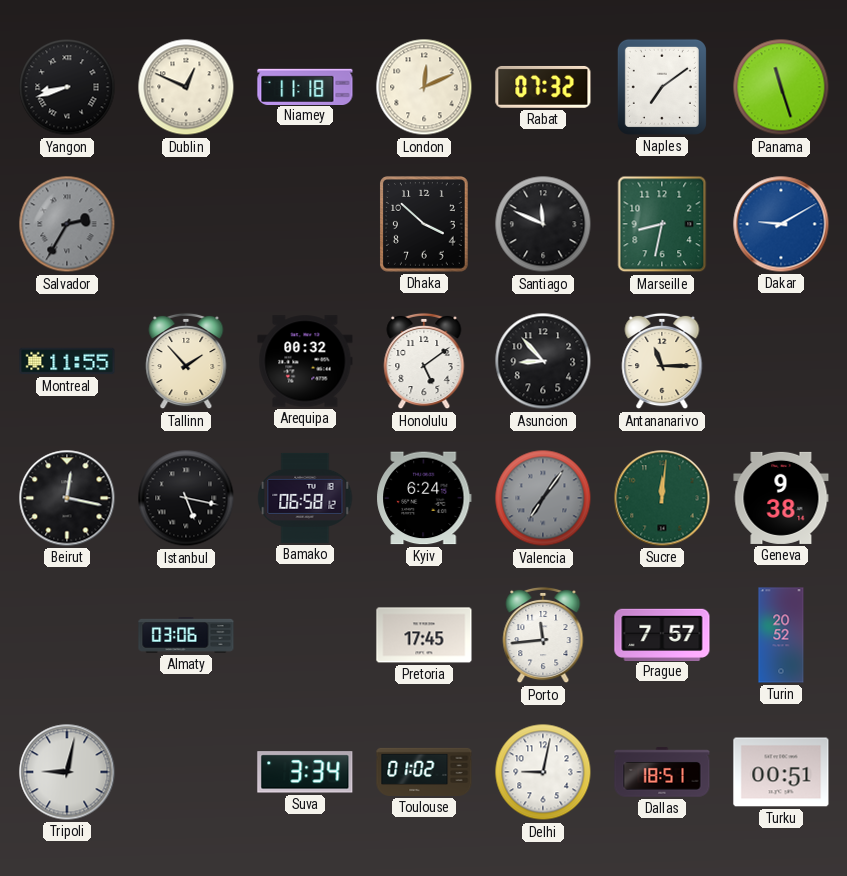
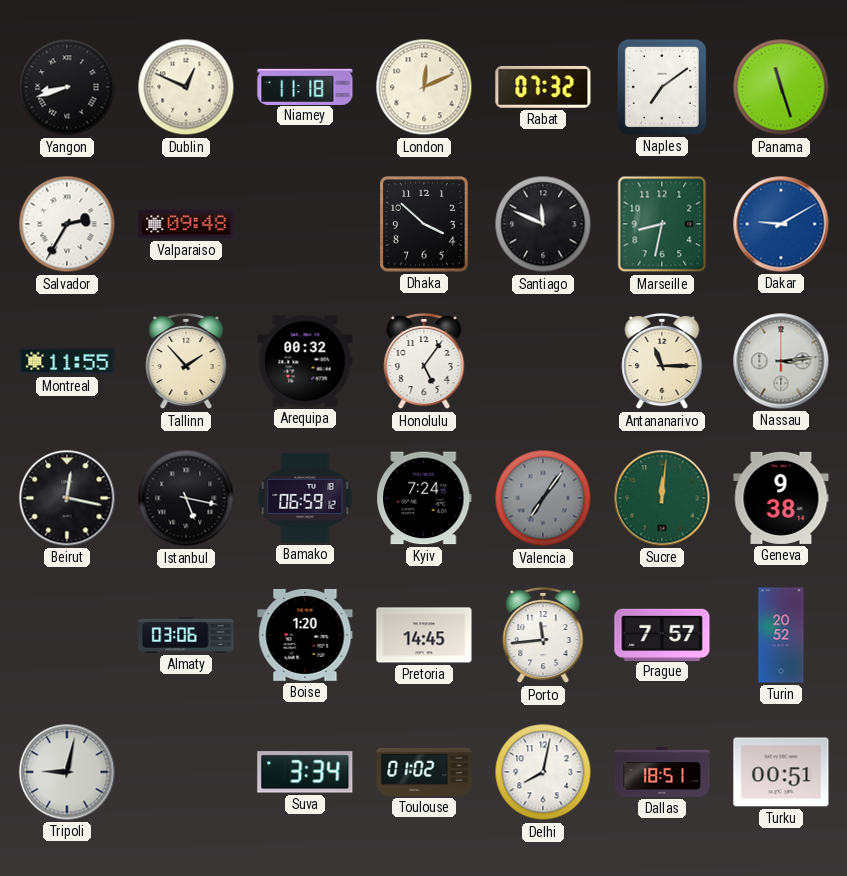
Salvador dial: grey -> white (67, 224)
Valparaiso: none -> 09:48 (186, 224)
Honolulu: 5:09 -> 5:06 (424, 361)
Asuncion: 8:53 -> none (543, 361)
Nassau: none -> 3:14 (781, 361)
Bamako: 06:58 -> 06:59 (305, 498)
Kyiv: 6:24 -> 7:24 (424, 498)
Boise: none -> 1:20 (305, 635)
Pretoria: 17:45 -> 14:45 (424, 635)
Delhi: 9:02 -> 8:02 (543, 772)
